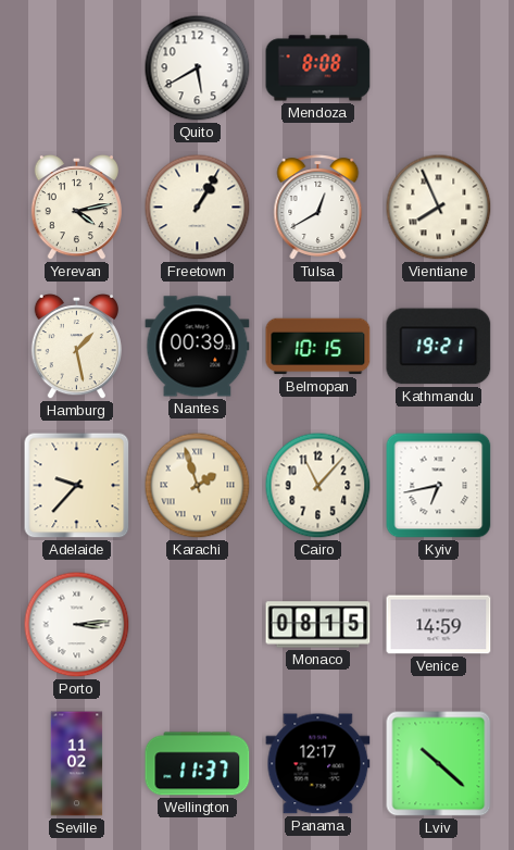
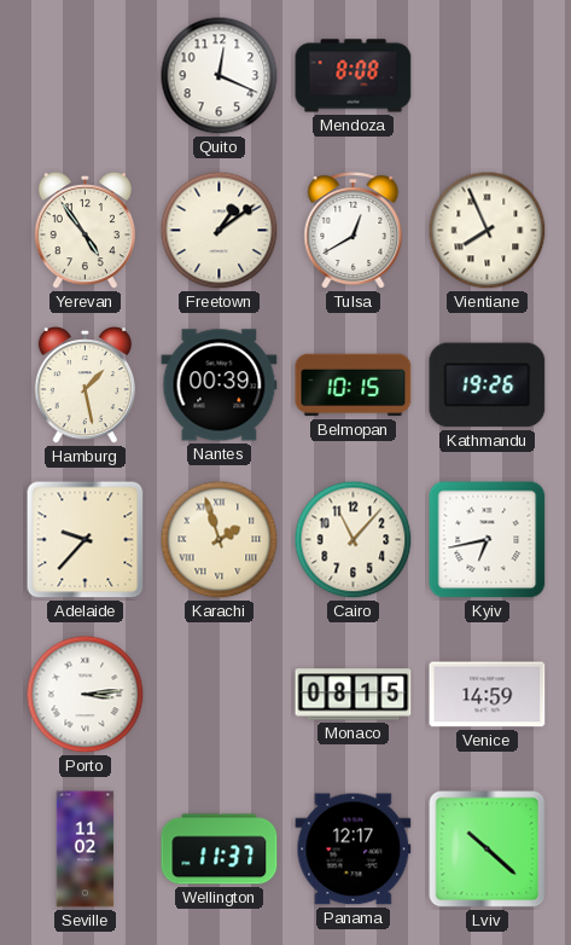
Quito: 5:40 -> 12:19 (220, 76)
Yerevan: 4:13 -> 4:54 (85, 231)
Freetown: 1:05 -> 1:09 (220, 231)
Kathmandu: 19:21 -> 19:26 (488, 385)
